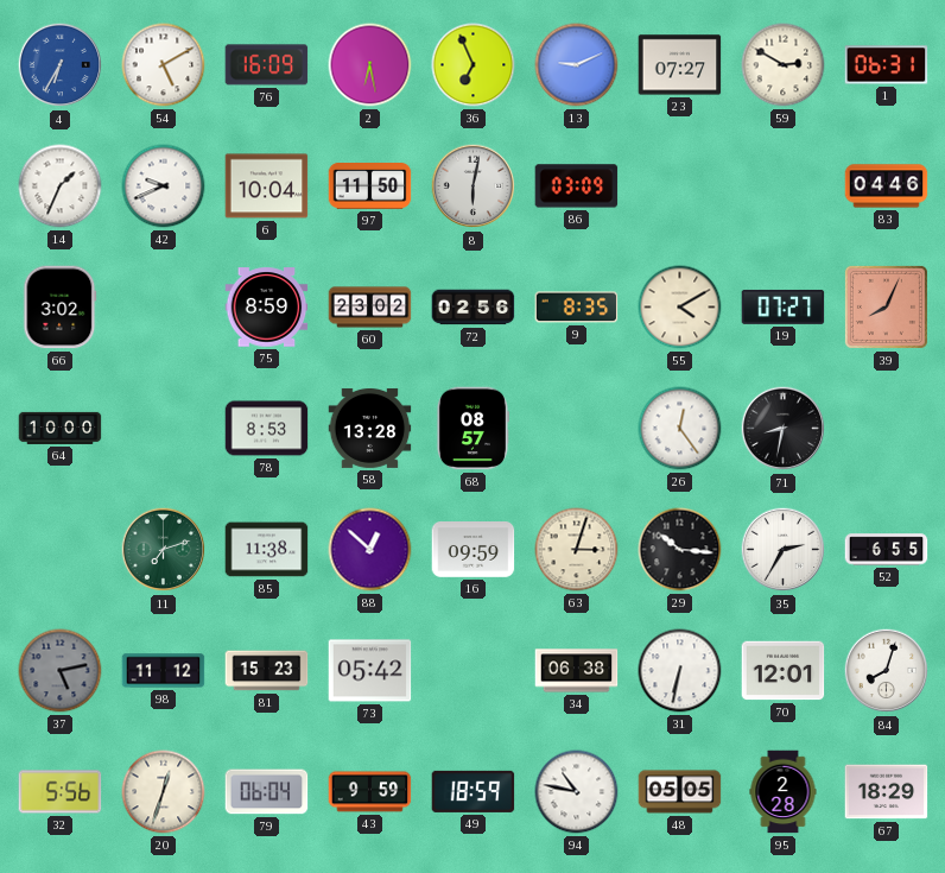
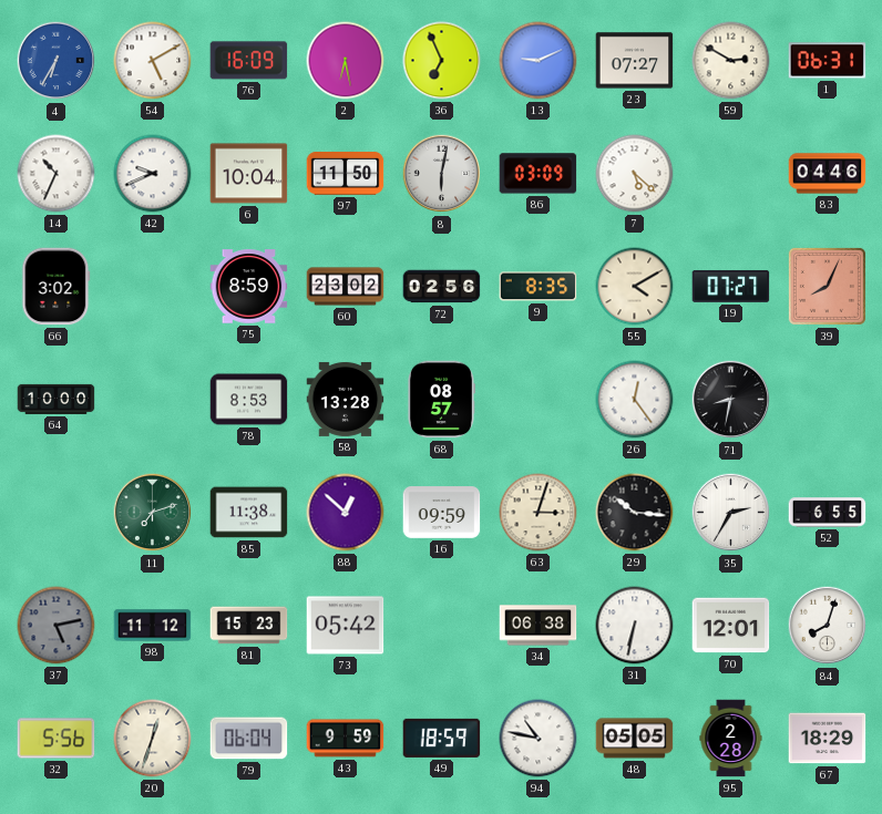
14: 1:34 -> 10:34 (57, 174)
7: none -> 5:22 (635, 174)
